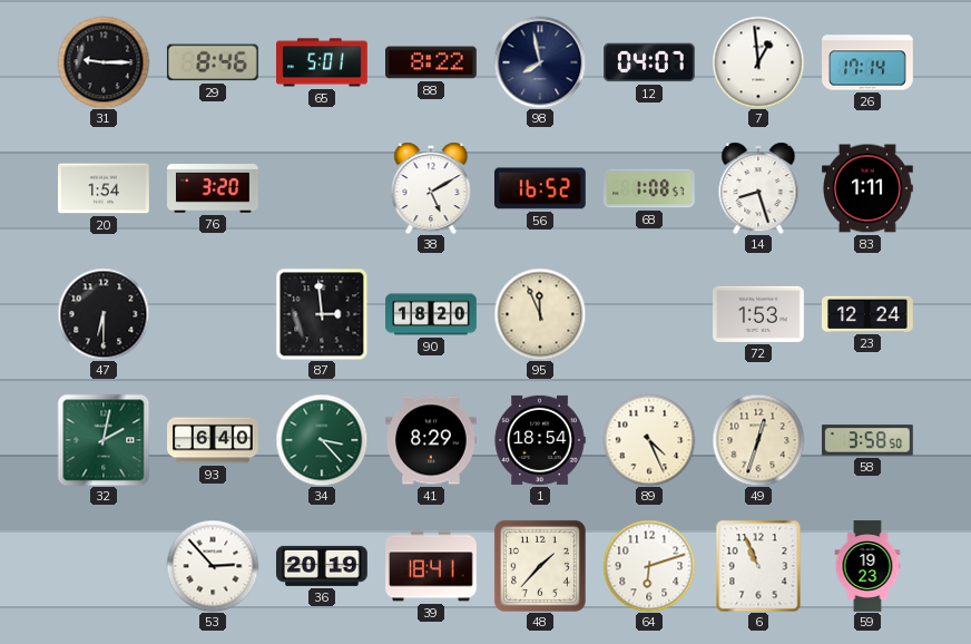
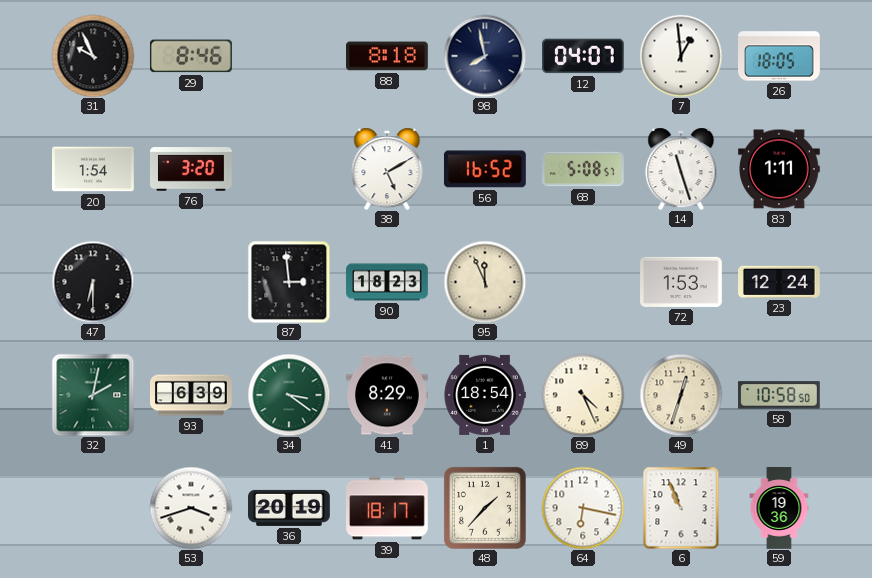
31: 9:15 -> 9:56 (93, 56)
65: 5:01 -> none (323, 62)
88: 8:22 -> 8:18 (388, 56)
26: 17:14 -> 18:05 (780, 56)
68: 1:08 -> 5:08 (584, 169)
14: 8:27 -> 11:27 (681, 169)
90: 18:20 -> 18:23 (387, 282)
93: 6:40 -> 6:39 (192, 395)
34: 3:23 -> 3:21 (289, 395)
58: 3:58 -> 10:58 (780, 395)
53: 2:53 -> 3:42 (191, 508)
39: 18:41 -> 18:17 (388, 508)
64: 6:12 -> 6:17 (583, 508)
59: 19:23 -> 19:36 (779, 508)
